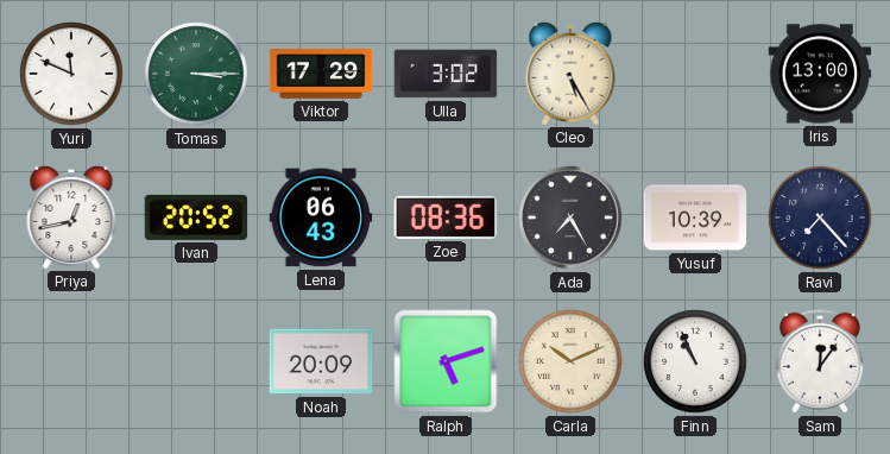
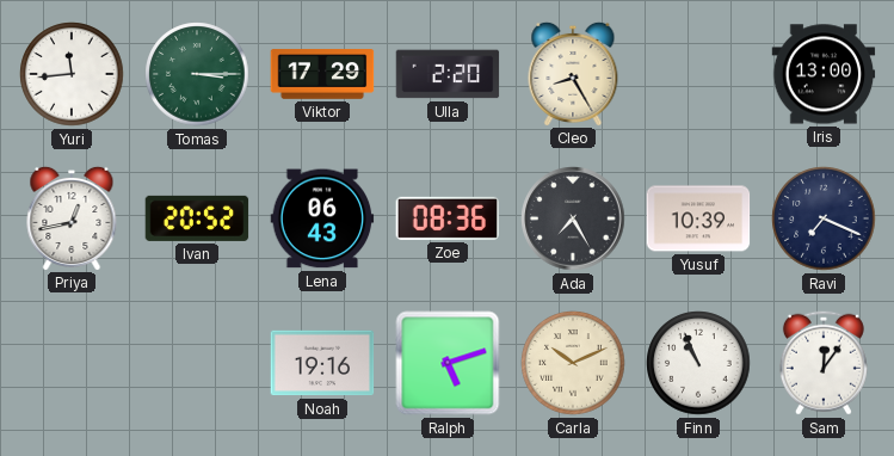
Yuri: 11:49 -> 11:44 (72, 74)
Ulla: 3:02 -> 2:20 (448, 74)
Cleo: 5:25 -> 8:25 (573, 73)
Ravi: 7:23 -> 7:19 (824, 218)
Noah: 20:09 -> 19:16 (322, 363)
